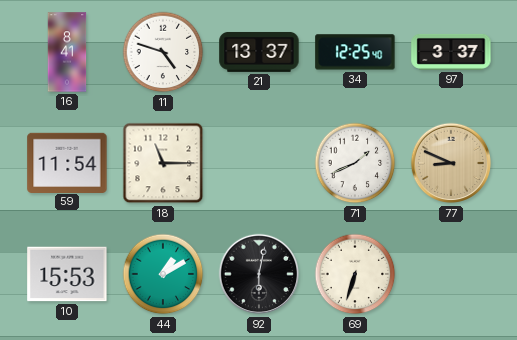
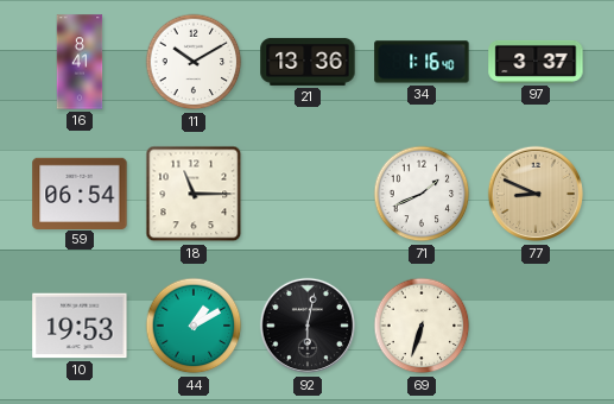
11: 4:48 -> 10:10 (194, 62)
21: 13:37 -> 13:36 (308, 62)
34: 12:25 -> 1:16 (422, 62)
59: 11:54 -> 06:54 (80, 192)
10: 15:53 -> 19:53 (80, 326)
